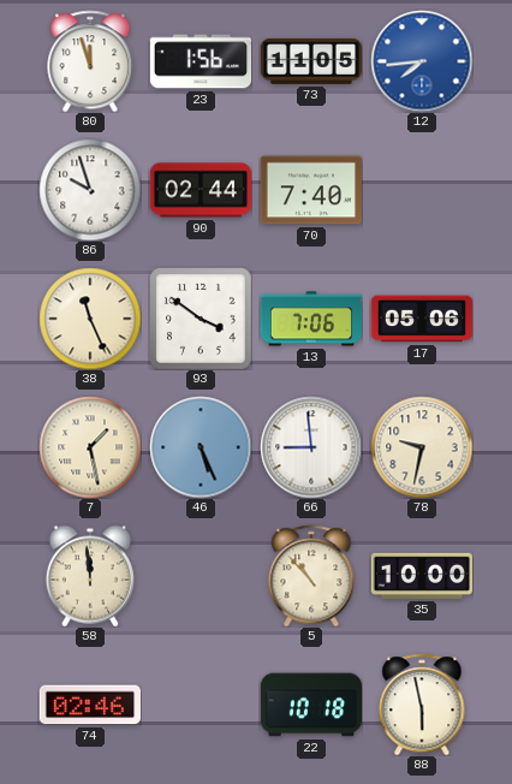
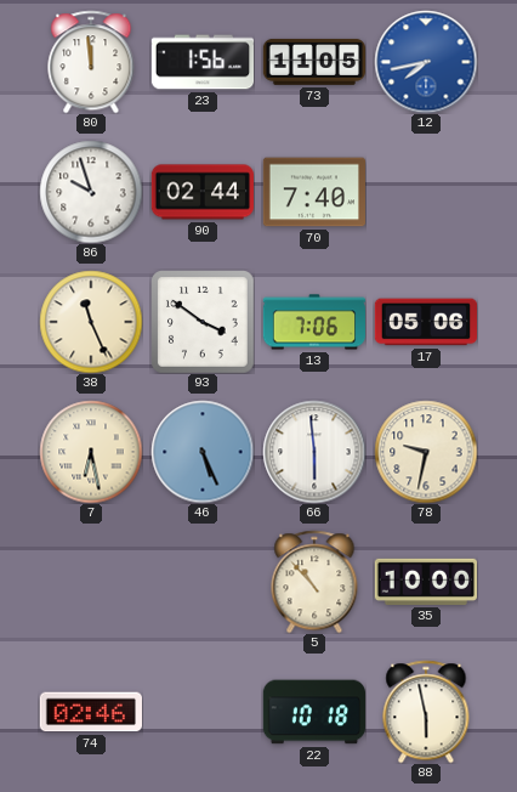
80: 11:57 -> 11:59 (91, 62)
12: 7:44 -> 7:43 (426, 62)
7: 1:28 -> 6:28 (91, 452)
66: 8:59 -> 5:59 (314, 452)
58: 11:59 -> none (90, 576)
